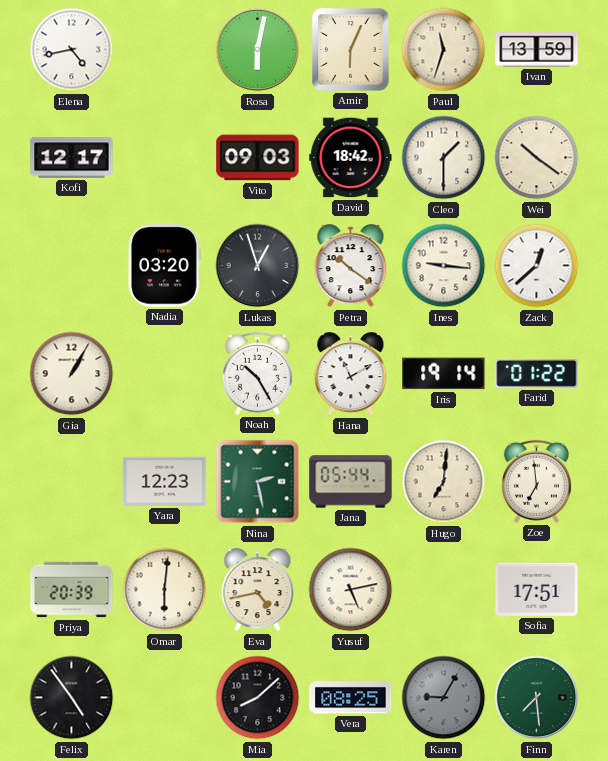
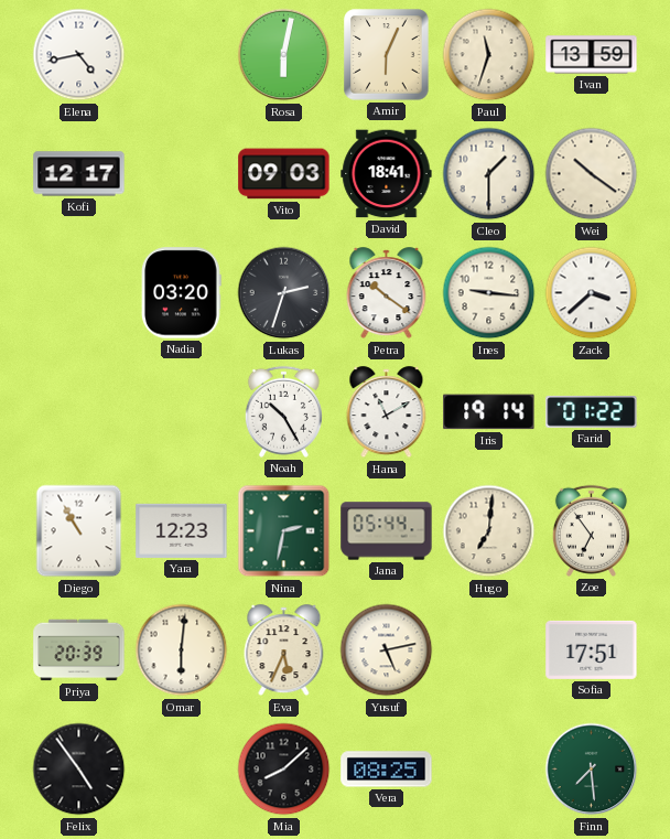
David: 18:42 -> 18:41 (387, 174)
Lukas: 12:57 -> 2:33 (284, 293)
Zack: 12:38 -> 3:38 (592, 293)
Gia: 1:05 -> none (72, 374)
Diego: none -> 10:55 (79, 531)
Nina: 2:28 -> 2:32 (284, 531)
Zoe: 6:59 -> 6:54 (591, 530)
Eva: 4:43 -> 5:34 (284, 650)
Karen: 9:05 -> none (444, 698)
